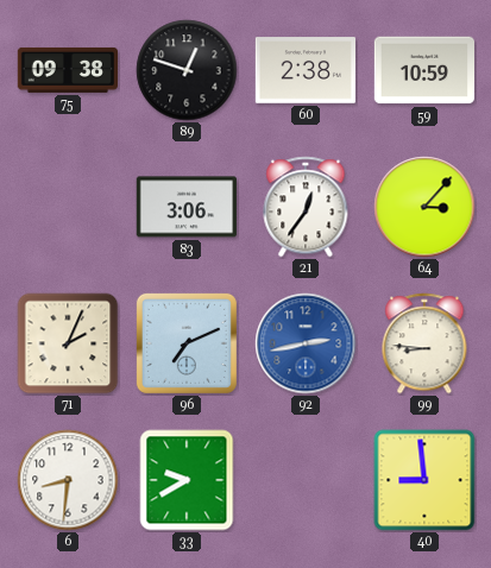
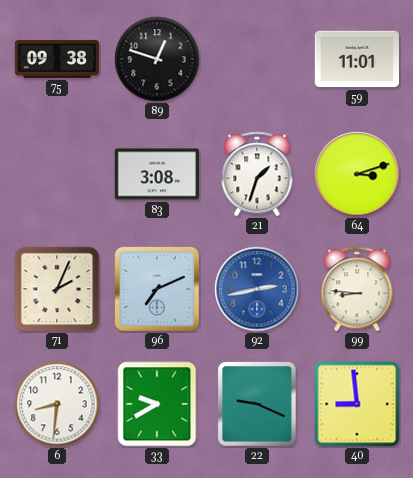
60: 2:38 -> none (304, 70)
59: 10:59 -> 11:01 (356, 59)
83: 3:06 -> 3:08 (156, 174)
21: 12:36 -> 1:33 (257, 174)
64: 3:07 -> 3:12 (357, 174)
22: none -> 9:19 (257, 404)
